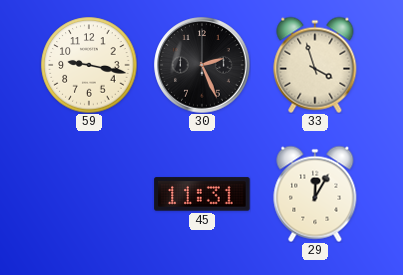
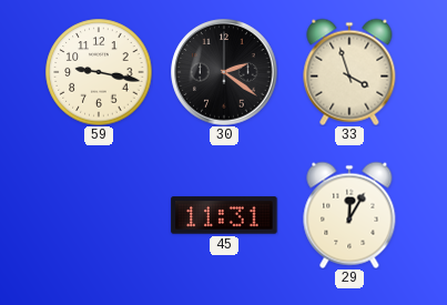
30: 2:26 -> 2:21 (224, 72)
